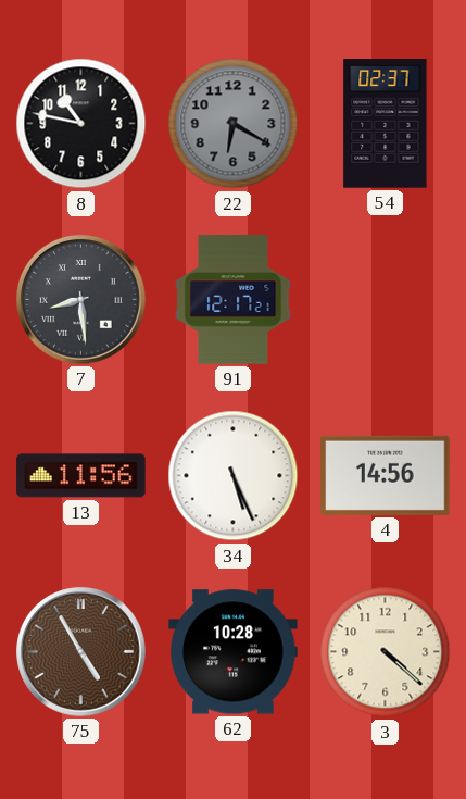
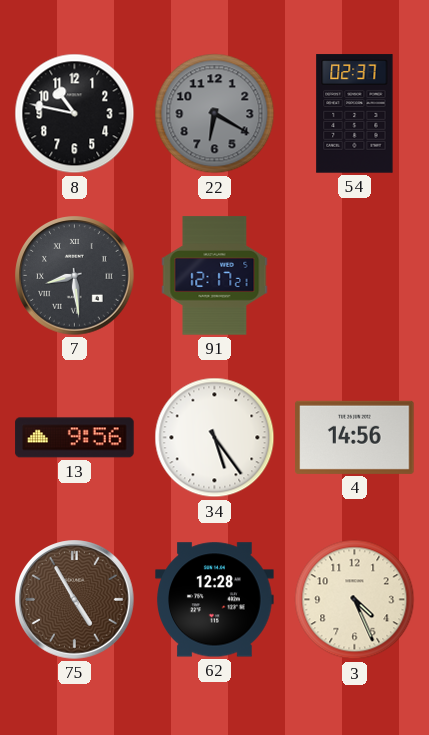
13: 11:56 -> 9:56 (75, 438)
34: 5:26 -> 5:24 (215, 438)
62: 10:28 -> 12:28 (215, 600)
3: 4:22 -> 4:26 (355, 600)
